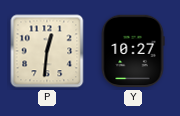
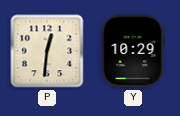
Y: 10:27 -> 10:29 (133, 51)
